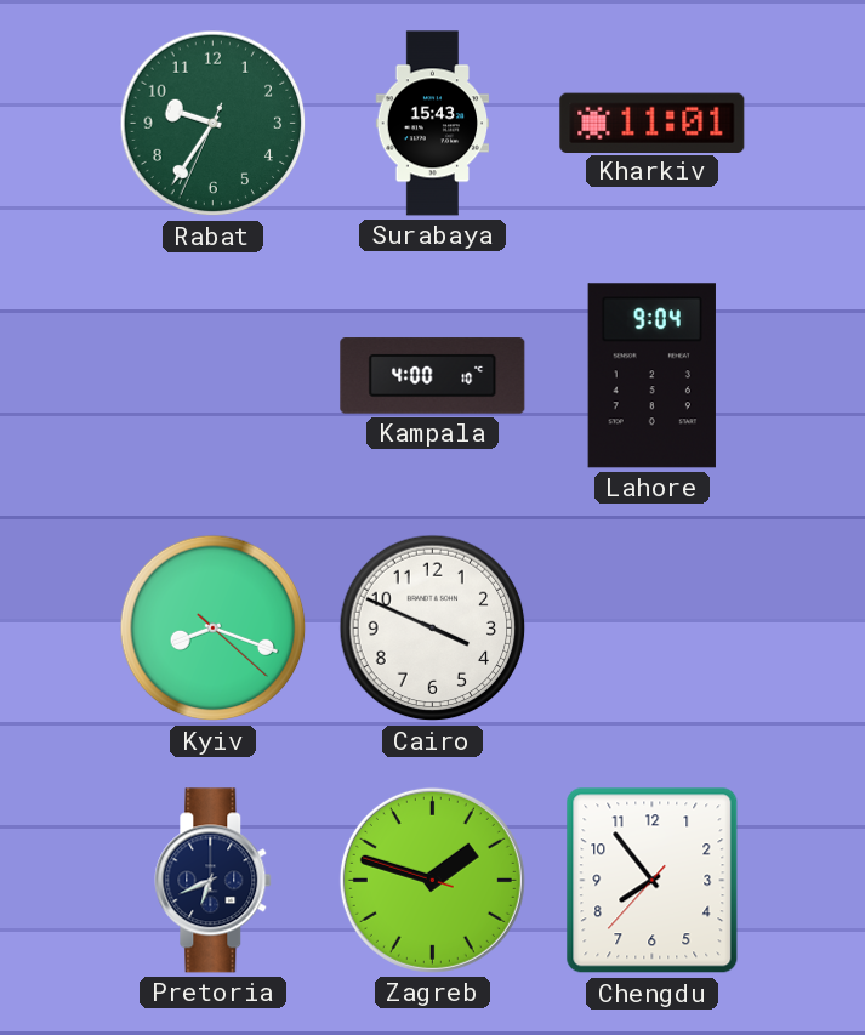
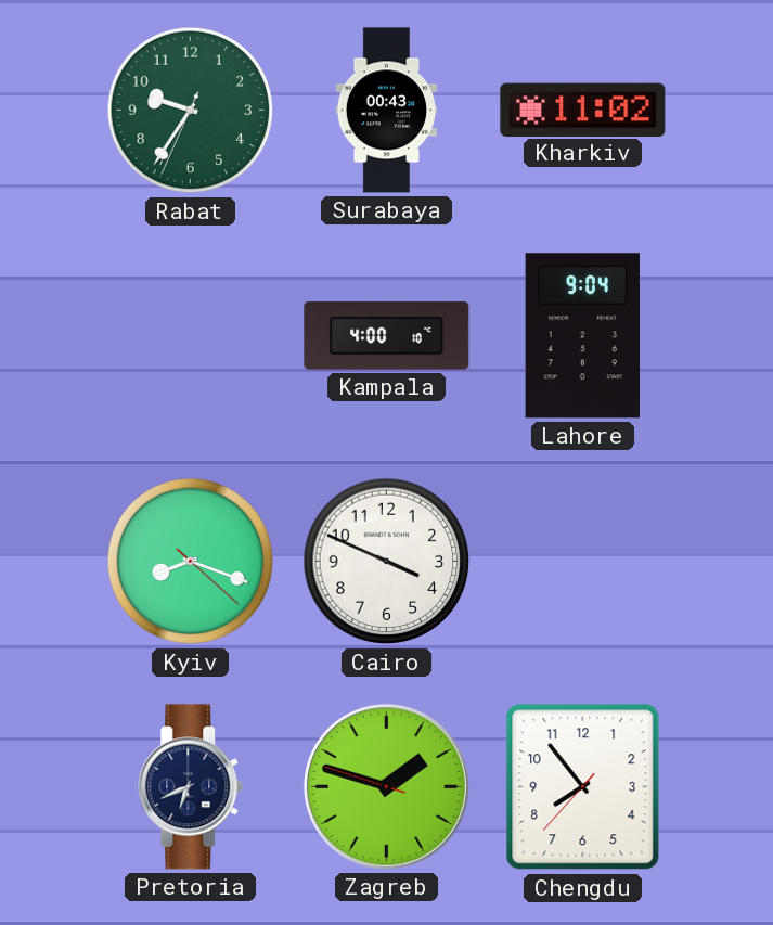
Surabaya: 15:43 -> 00:43 (387, 111)
Kharkiv: 11:01 -> 11:02 (583, 110)
